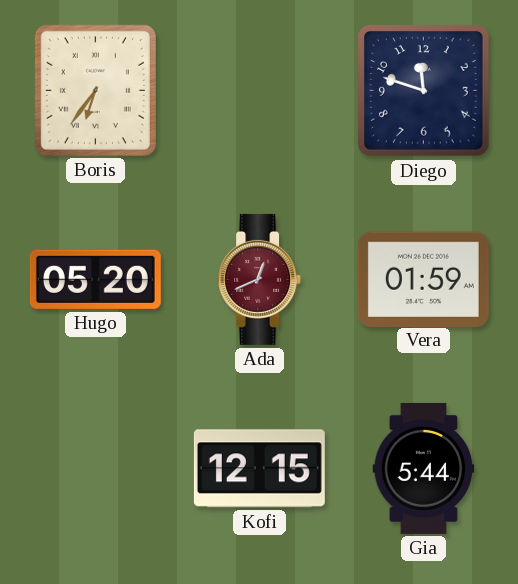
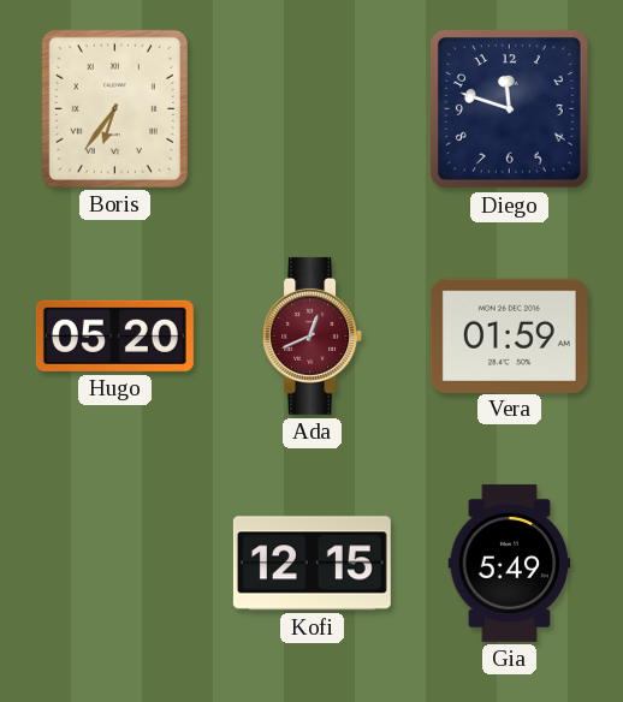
Gia: 5:44 -> 5:49 (510, 563)
